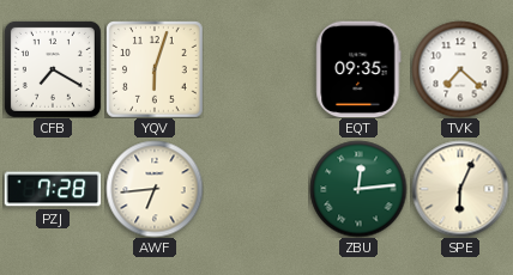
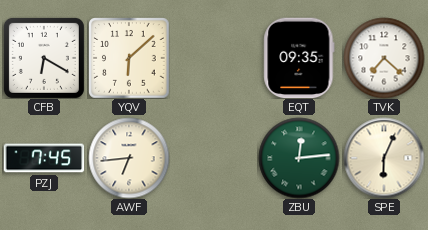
CFB: 7:20 -> 6:20 (44, 58)
YQV: 6:03 -> 6:08 (129, 58)
PZJ: 7:28 -> 7:45 (44, 158)
